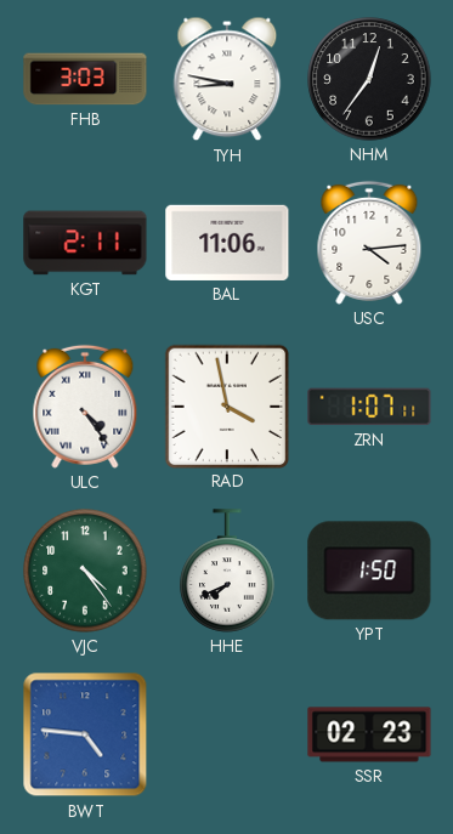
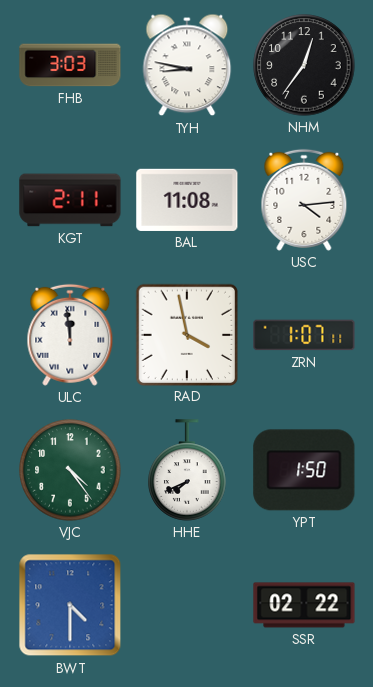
BAL: 11:06 -> 11:08 (187, 200)
ULC: 4:24 -> 11:59 (70, 335)
BWT: 4:46 -> 4:30 (70, 605)
SSR: 02:23 -> 02:22 (304, 605)
